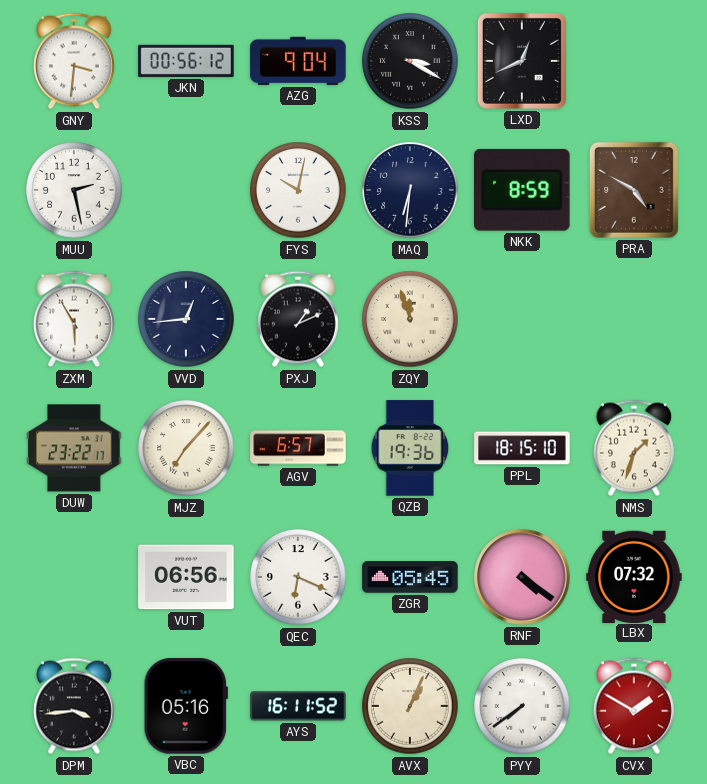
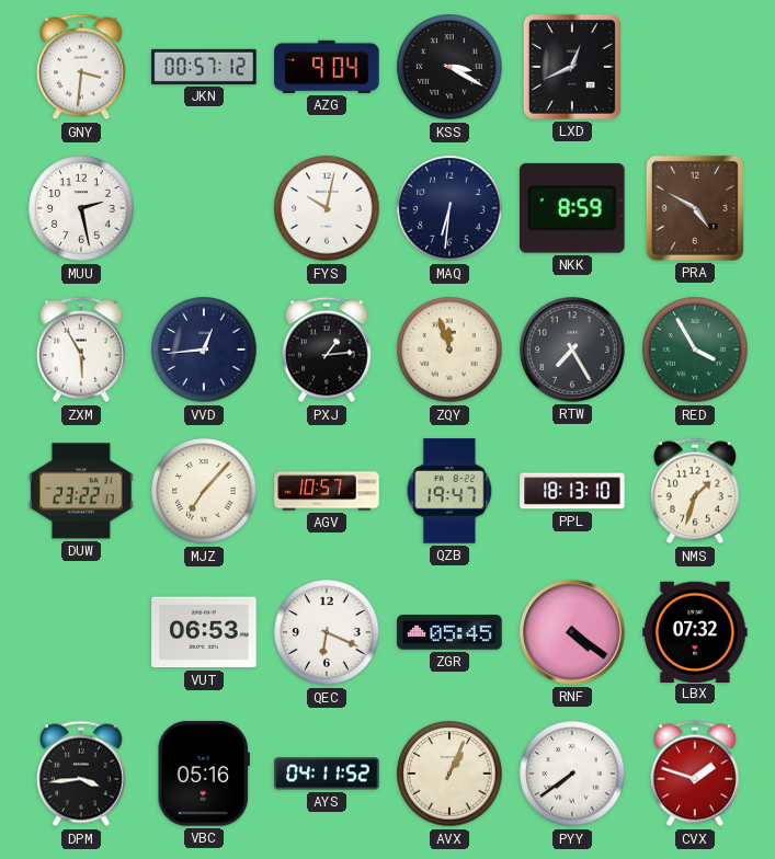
JKN: 00:56 -> 00:57 (204, 67)
PXJ: 1:11 -> 1:14 (327, 350)
RTW: none -> 7:25 (572, 350)
RED: none -> 3:55 (695, 350)
AGV: 6:57 -> 10:57 (327, 491)
QZB: 19:36 -> 19:47 (449, 491)
PPL: 18:15 -> 18:13 (572, 491)
VUT: 06:56 -> 06:53 (204, 632)
AYS: 16:11 -> 04:11 (327, 774)
CVX: 1:50 -> 1:48 (695, 774)
